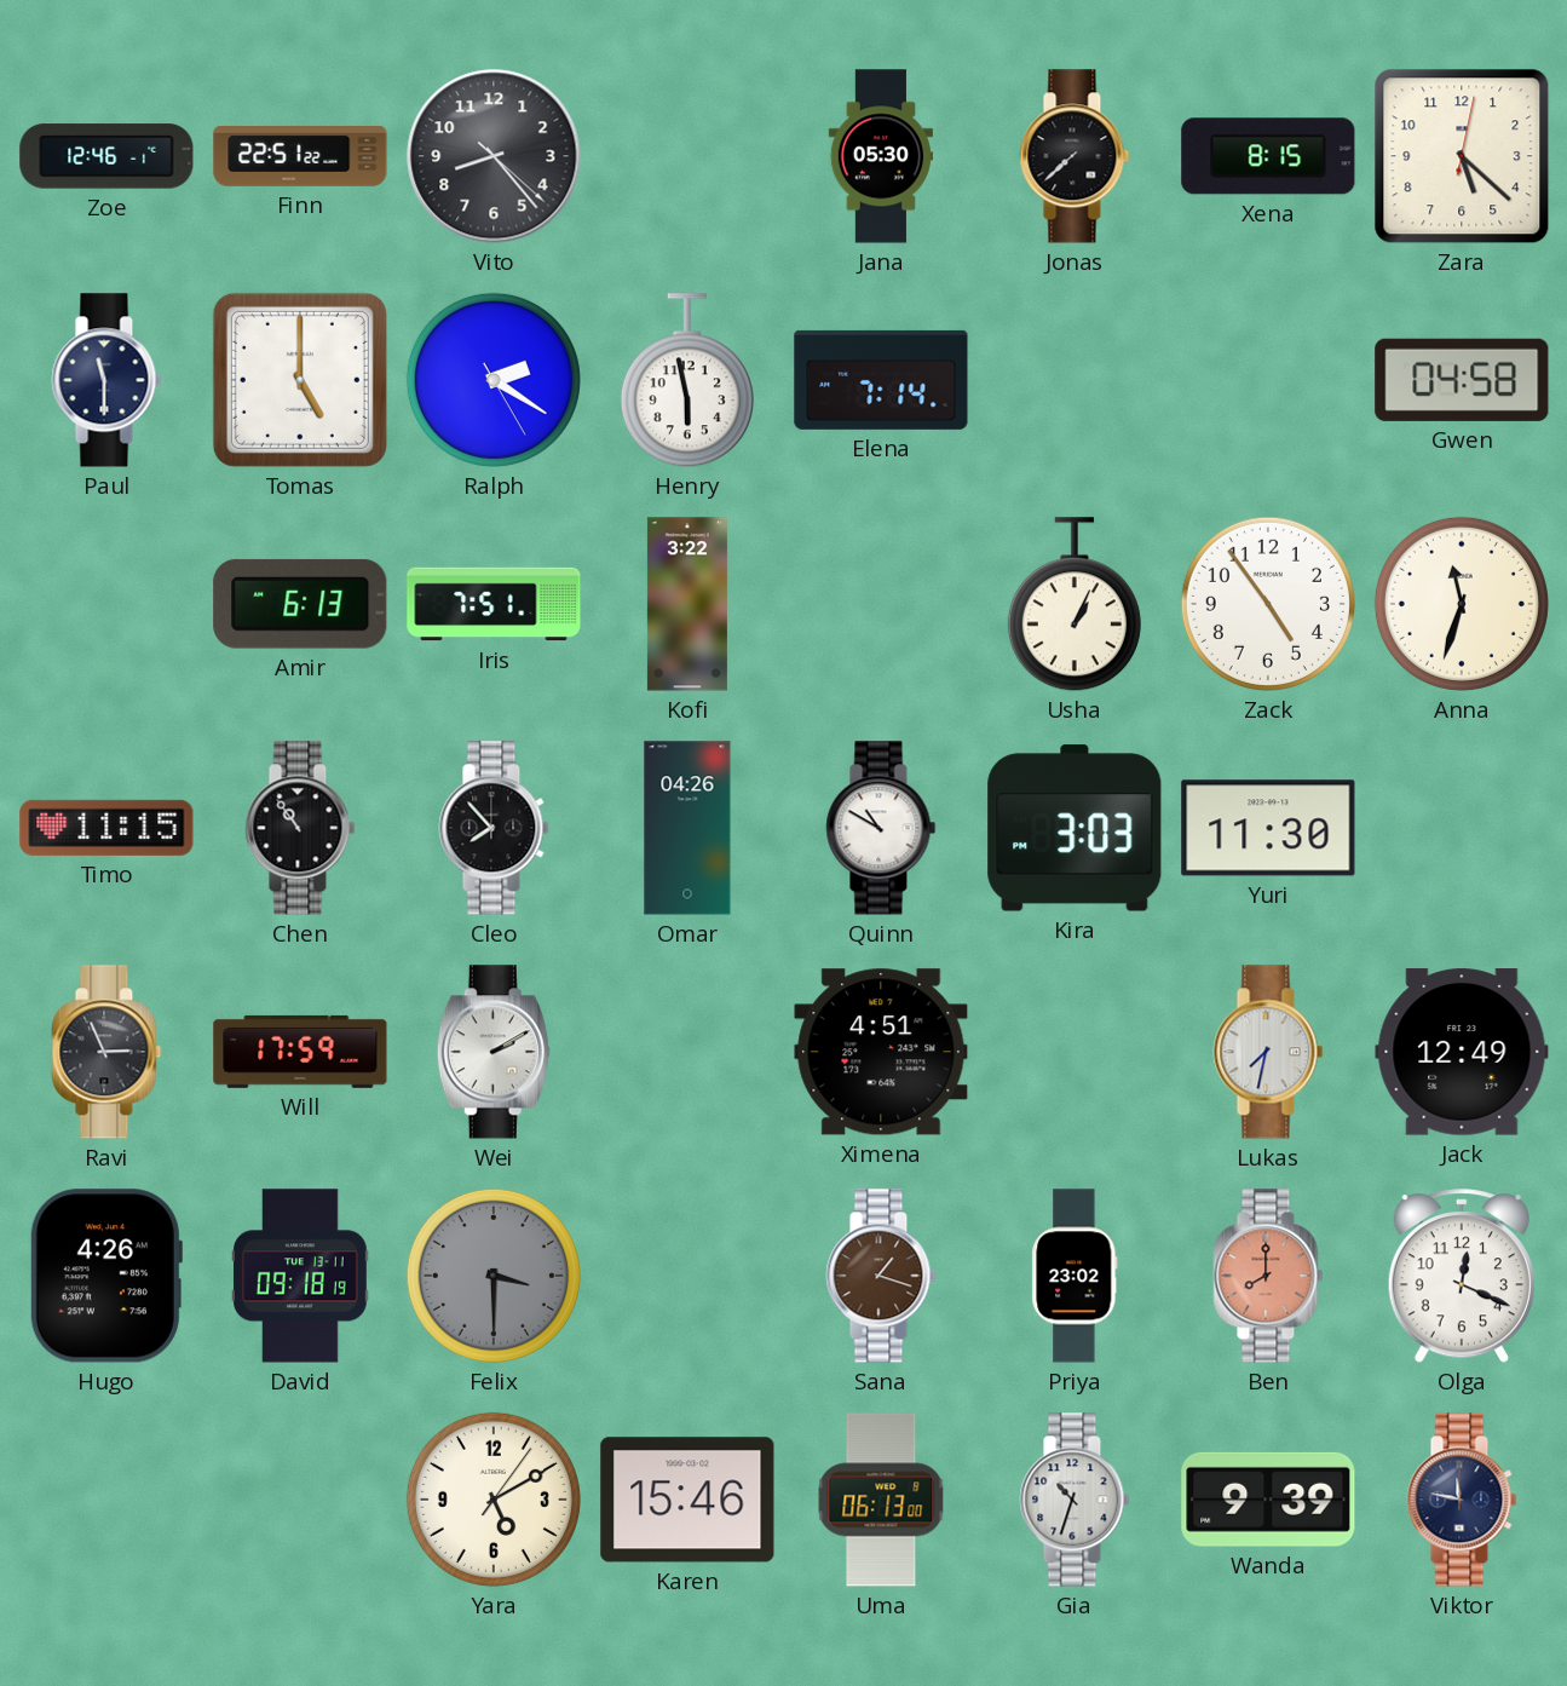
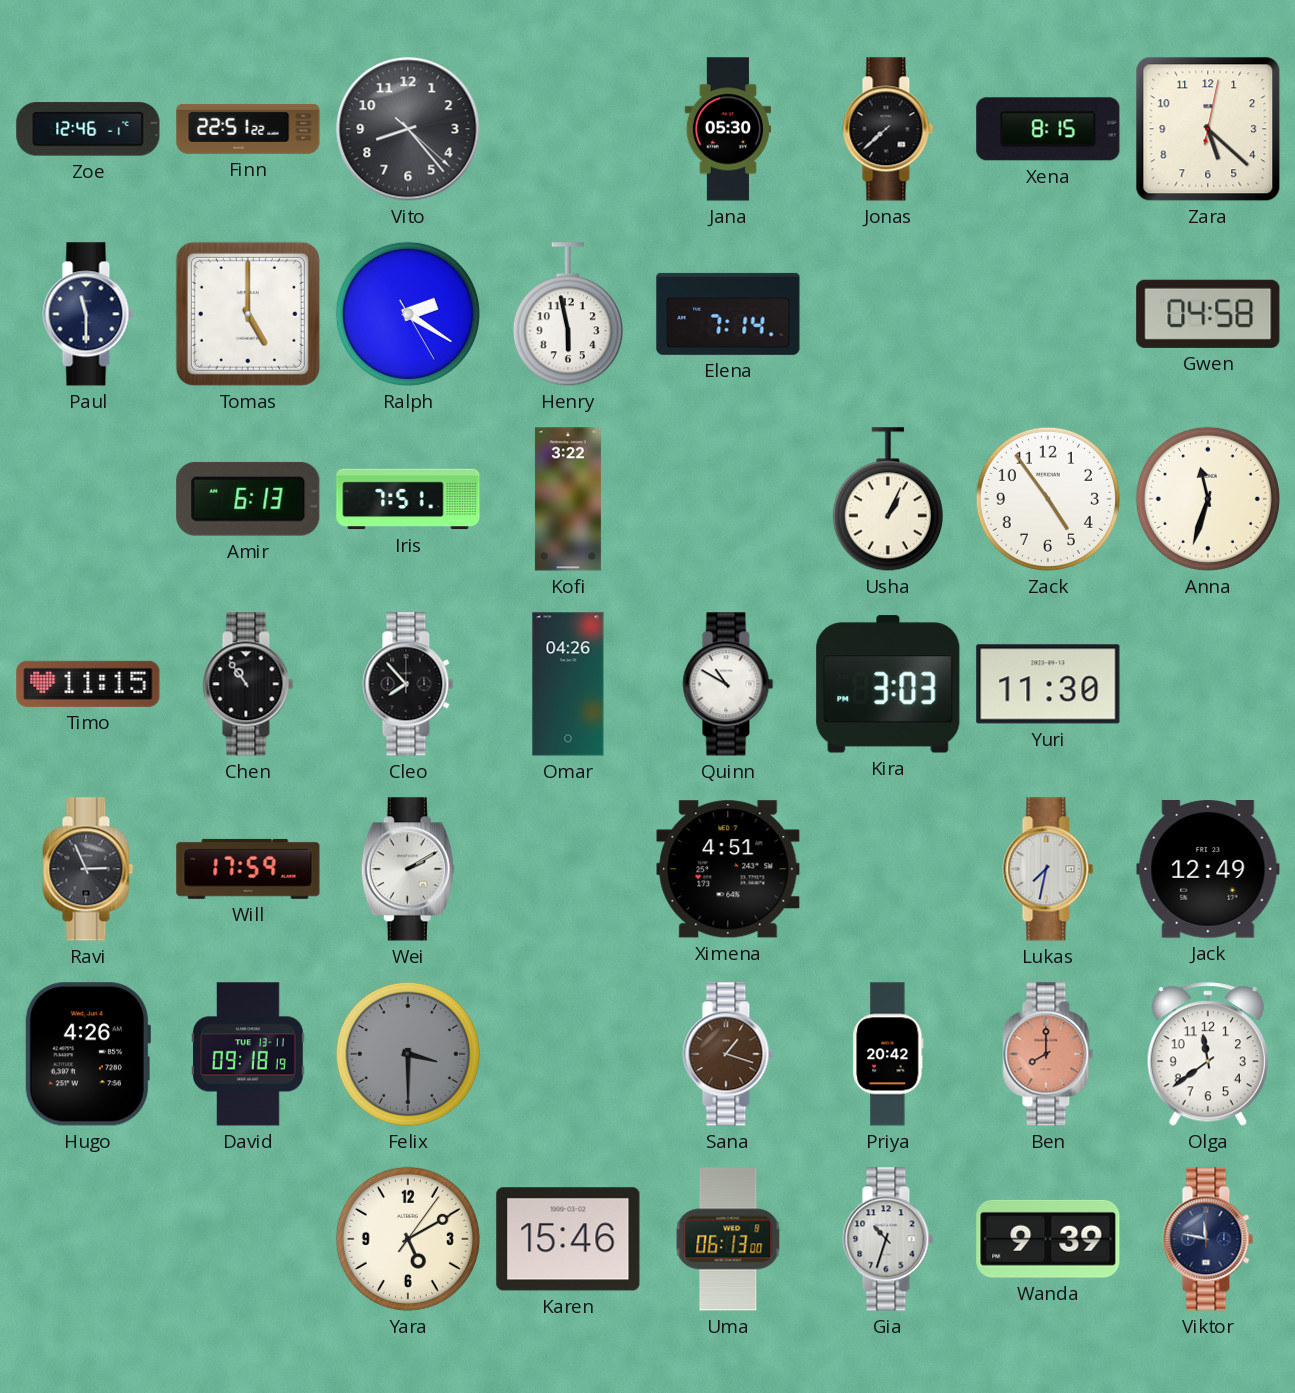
Priya: 23:02 -> 20:42 (888, 1054)
Olga: 12:19 -> 11:39 (1208, 1055)
